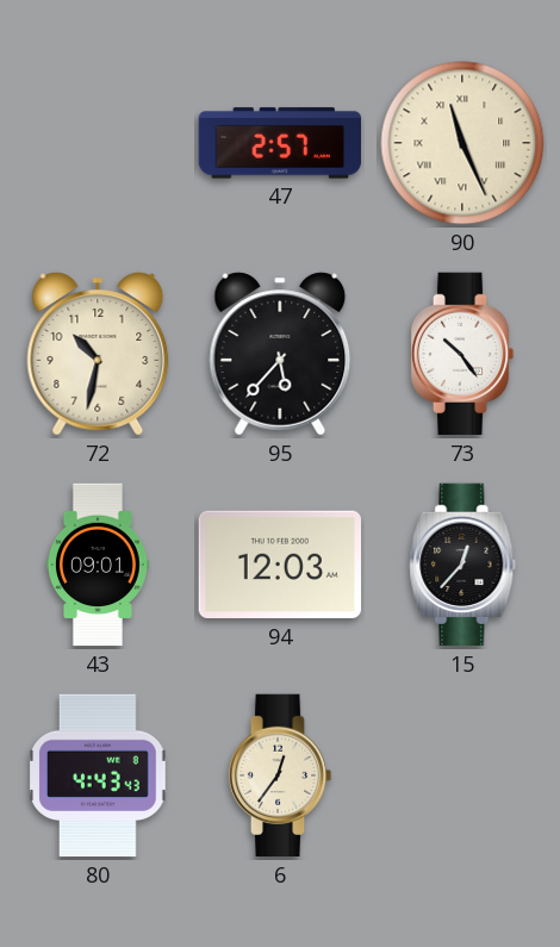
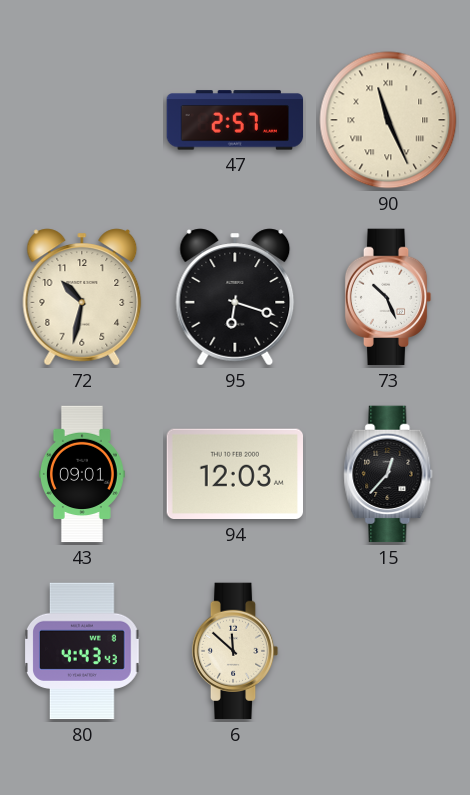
95: 5:37 -> 6:18 (235, 297)
73: 10:24 -> 10:26 (388, 297)
6: 12:36 -> 11:52 (235, 651)
